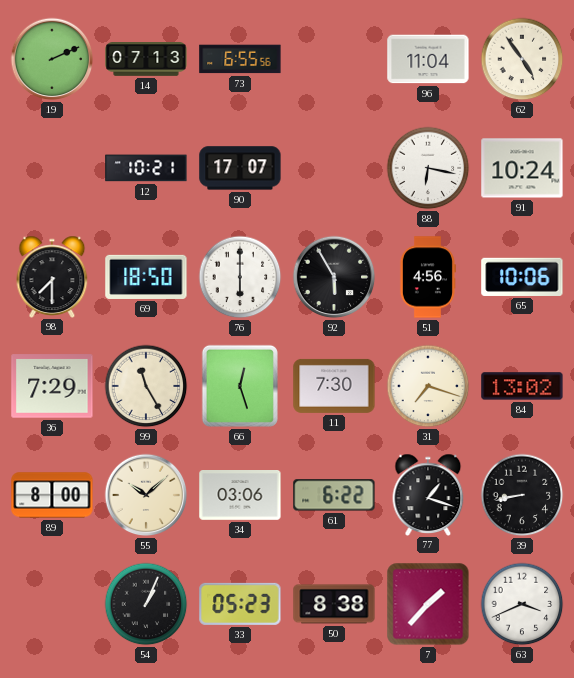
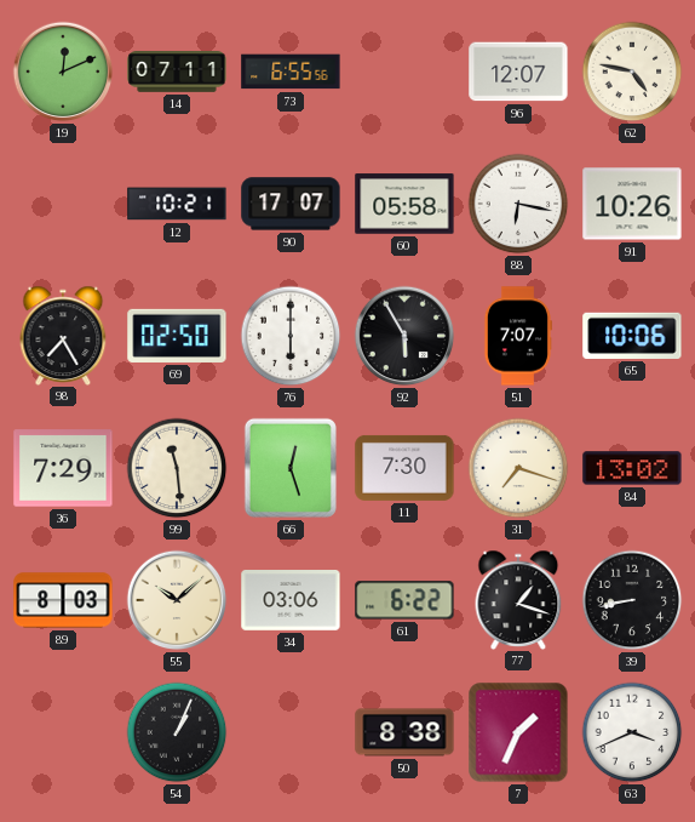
19: 2:11 -> 12:11 (63, 72)
14: 07:13 -> 07:11 (177, 73)
96: 11:04 -> 12:07 (518, 72)
62: 4:54 -> 4:47 (632, 72)
60: none -> 05:58 (404, 204)
91: 10:24 -> 10:26 (632, 204)
98: 7:30 -> 7:25 (63, 335)
69: 18:50 -> 02:50 (177, 336)
51: 4:56 -> 7:07 (517, 336)
99: 11:25 -> 11:29 (177, 468)
89: 8:00 -> 8:03 (63, 600)
33: 05:23 -> none (240, 604)
7: 1:37 -> 1:34 (518, 732)
